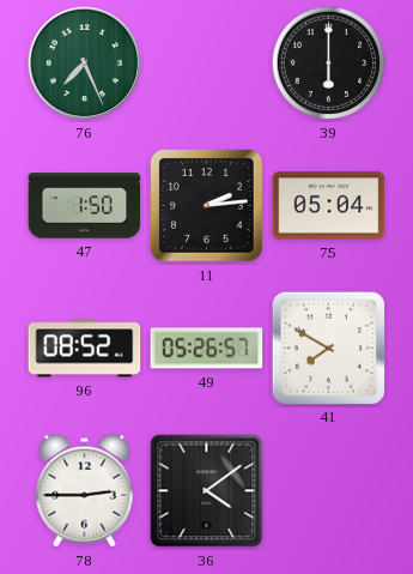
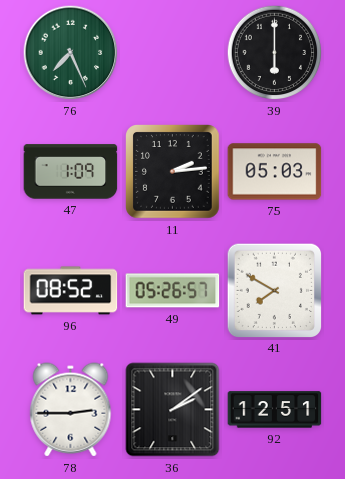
47: 1:50 -> 1:09 (71, 172)
75: 05:04 -> 05:03 (275, 172)
36: 4:09 -> 2:09 (173, 410)
92: none -> 12:51 (275, 410)
